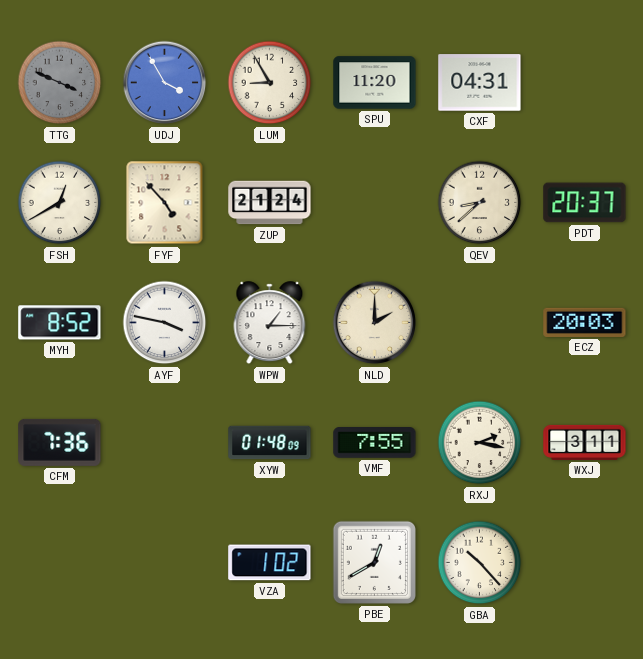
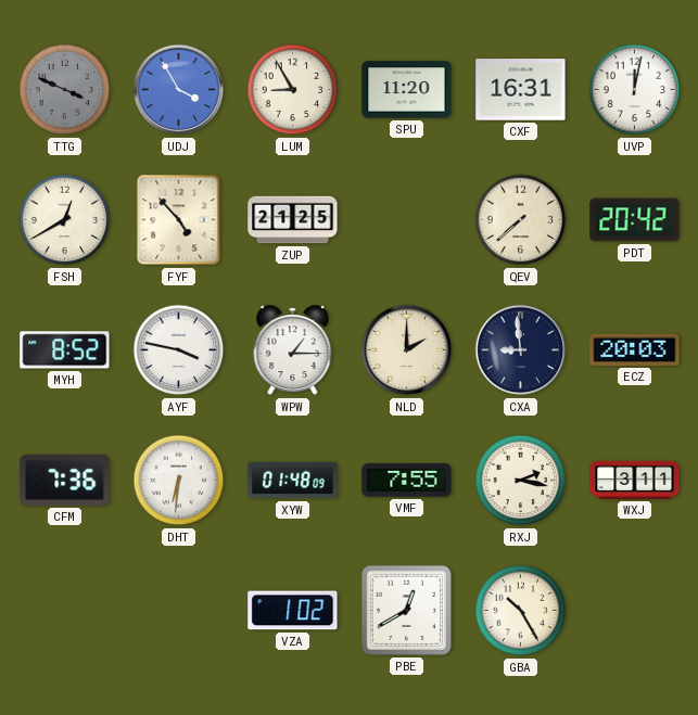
CXF: 04:31 -> 16:31 (521, 90)
UVP: none -> 12:02 (635, 90)
ZUP: 21:24 -> 21:25 (293, 220)
QEV: 8:38 -> 7:38 (521, 220)
PDT: 20:37 -> 20:42 (635, 220)
CXA: none -> 8:59 (521, 350)
DHT: none -> 6:31 (179, 481)
GBA: 10:23 -> 10:25 (521, 611)
